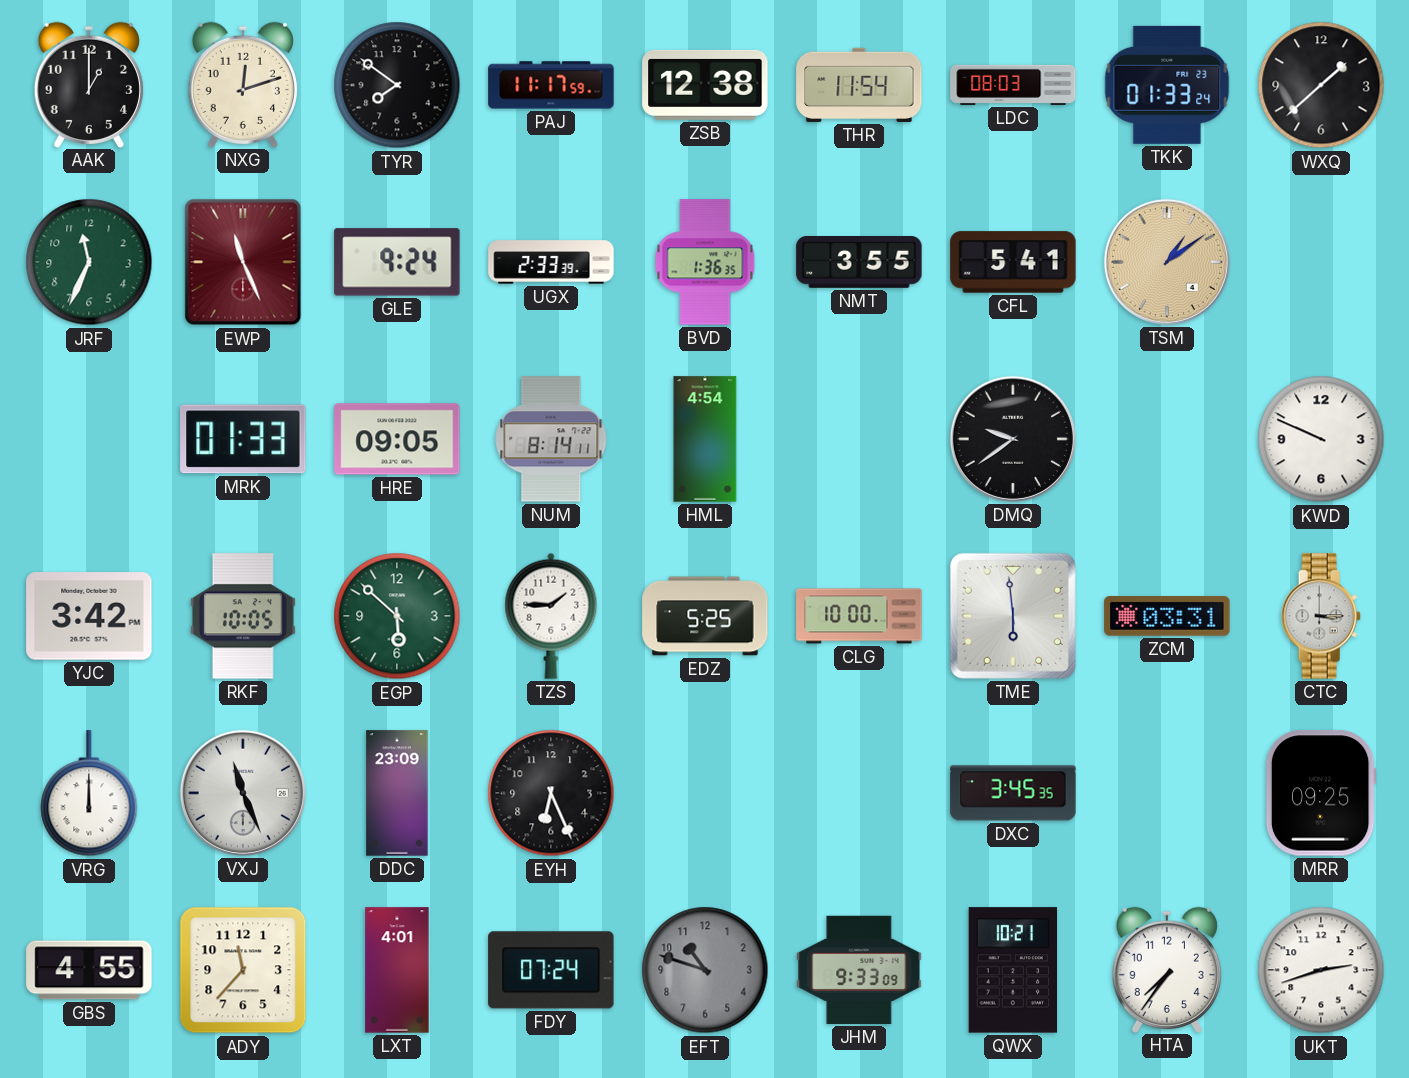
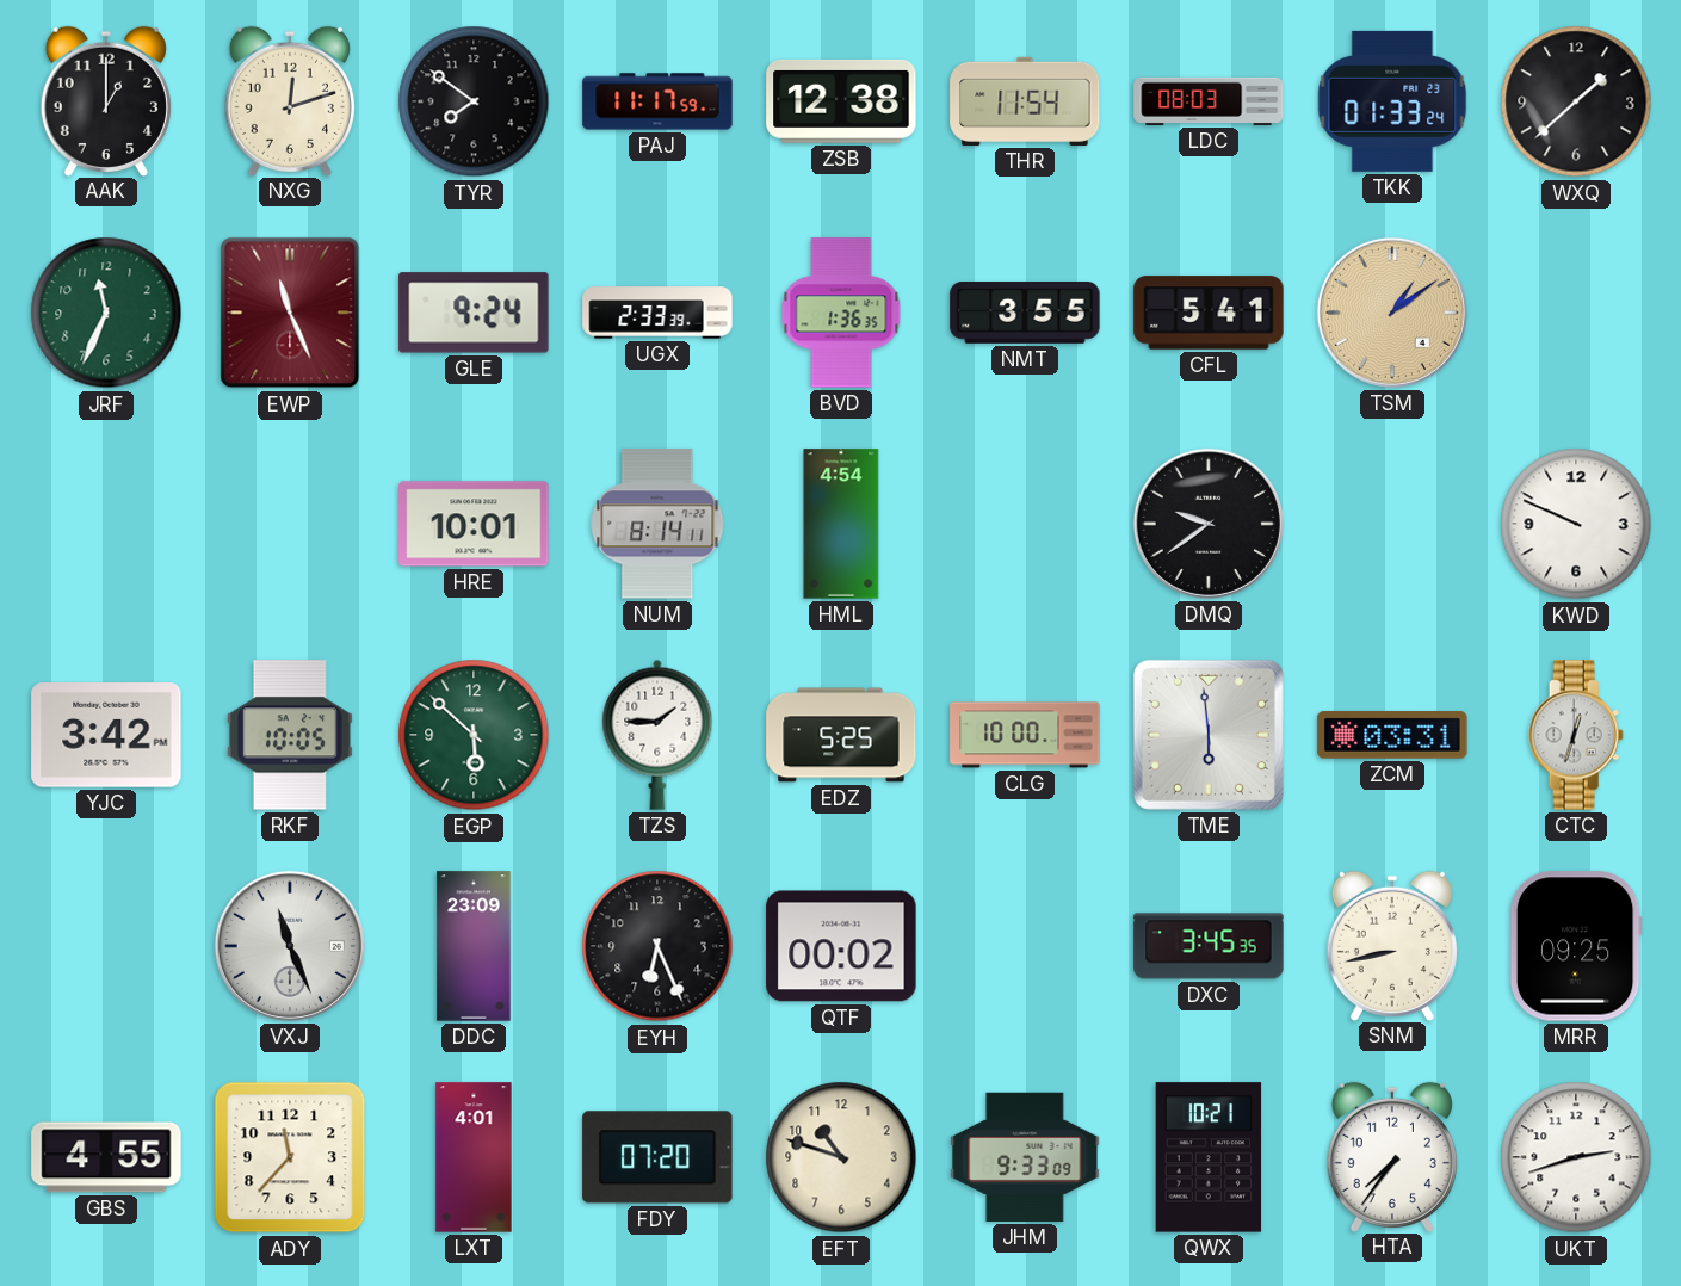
MRK: 01:33 -> none (243, 439)
HRE: 09:05 -> 10:01 (474, 524)
CTC: 3:15 -> 12:33 (1576, 735)
VRG: 12:00 -> none (89, 794)
QTF: none -> 00:02 (841, 946)
SNM: none -> 8:43 (1392, 945)
FDY: 07:24 -> 07:20 (657, 1157)
EFT dial: grey -> cream (841, 1157)
